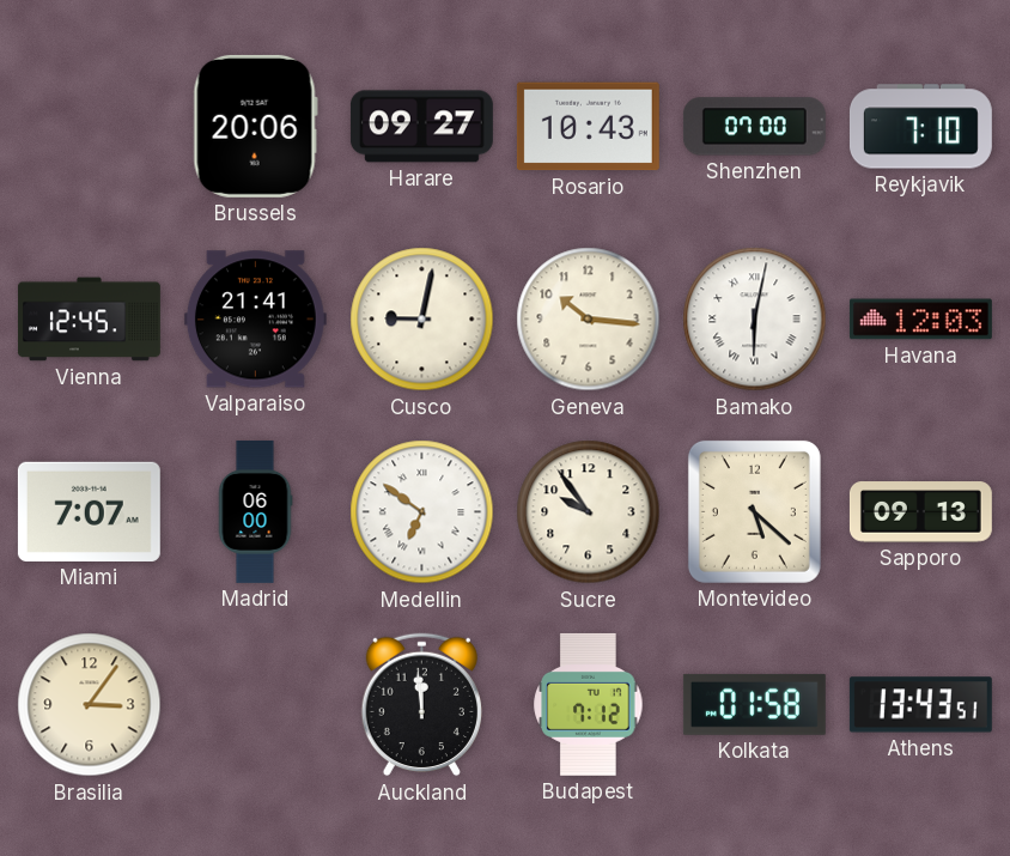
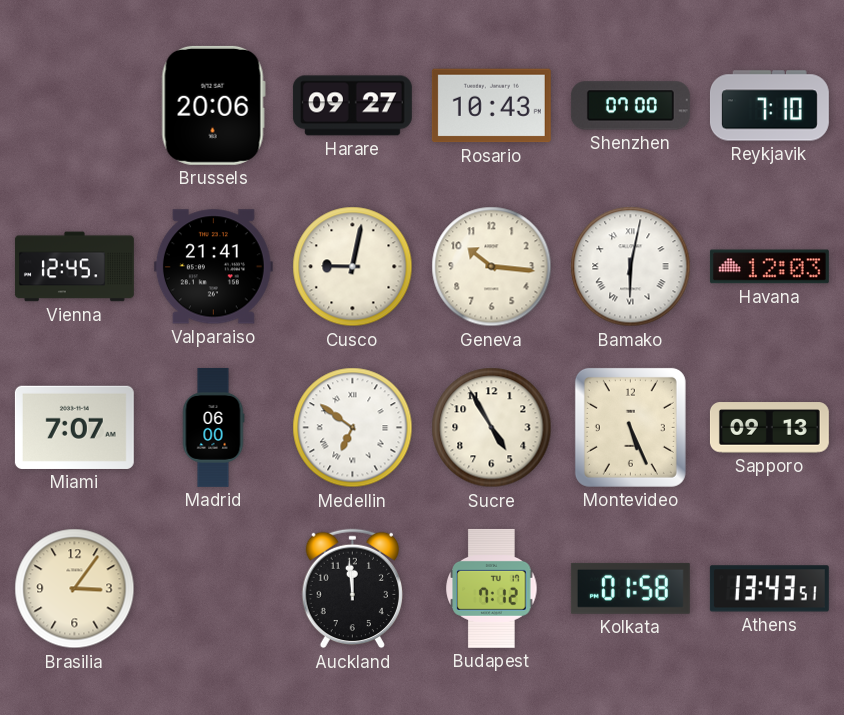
Sucre: 9:54 -> 4:55 (492, 428)
Montevideo: 5:22 -> 5:26 (630, 427)
